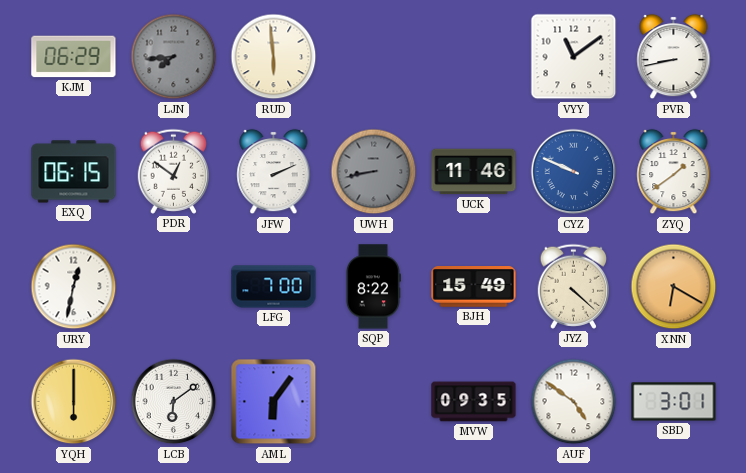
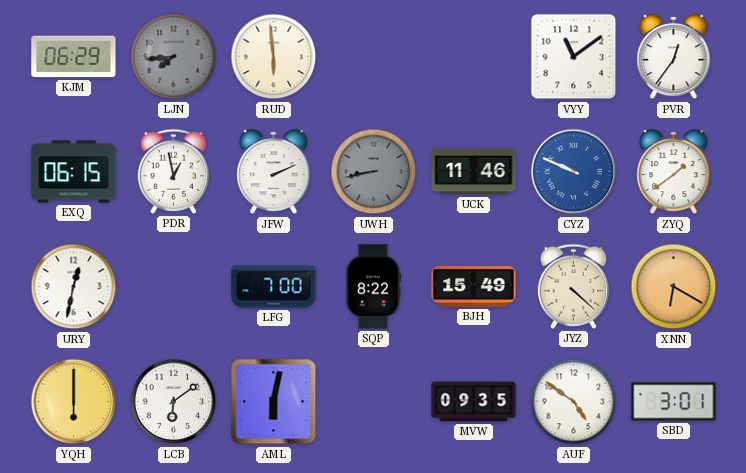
PVR: 8:43 -> 12:36 (674, 57)
PDR: 12:51 -> 12:58 (173, 171)
AML: 6:06 -> 6:02 (274, 402)
